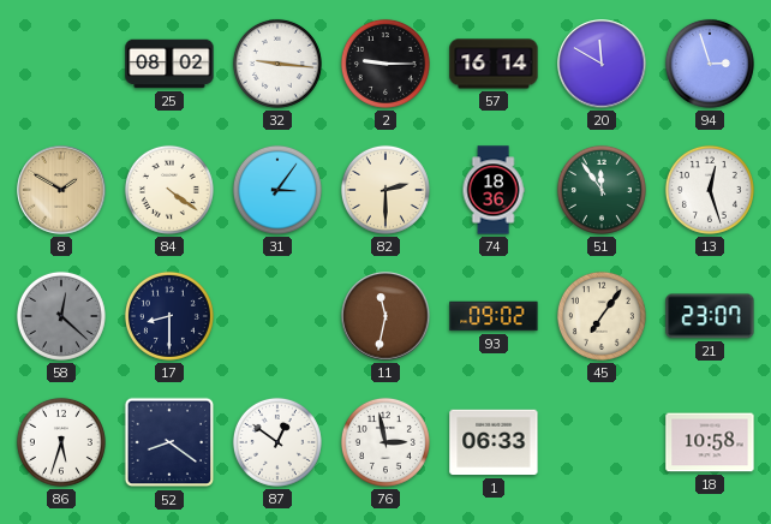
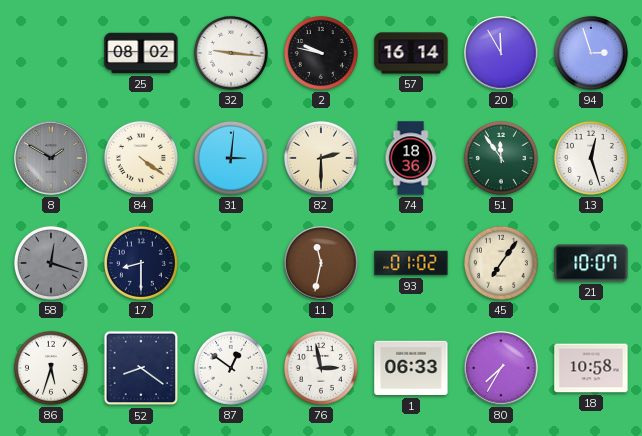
2: 9:15 -> 9:47 (321, 53)
20: 11:50 -> 11:55 (501, 53)
8 dial: champagne -> grey (51, 158)
31: 3:06 -> 3:01 (231, 158)
58: 12:22 -> 12:18 (51, 263)
93: 09:02 -> 01:02 (411, 263)
21: 23:07 -> 10:07 (591, 263)
80: none -> 7:35 (501, 368)
